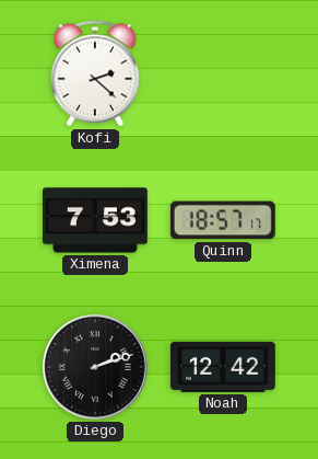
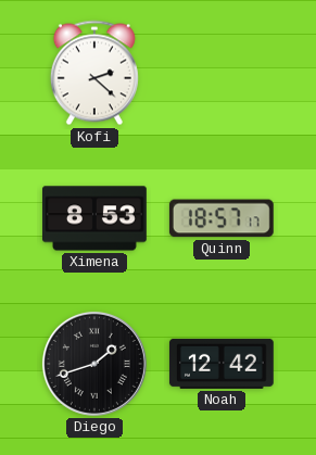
Ximena: 7:53 -> 8:53 (96, 218)
Diego: 2:12 -> 1:42 (94, 364)
